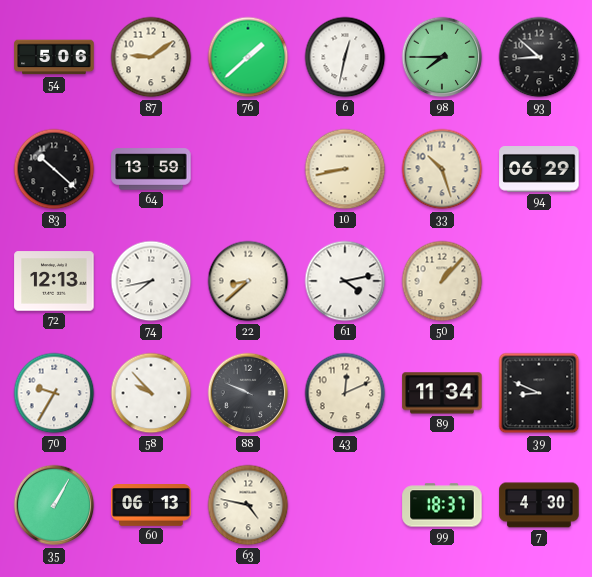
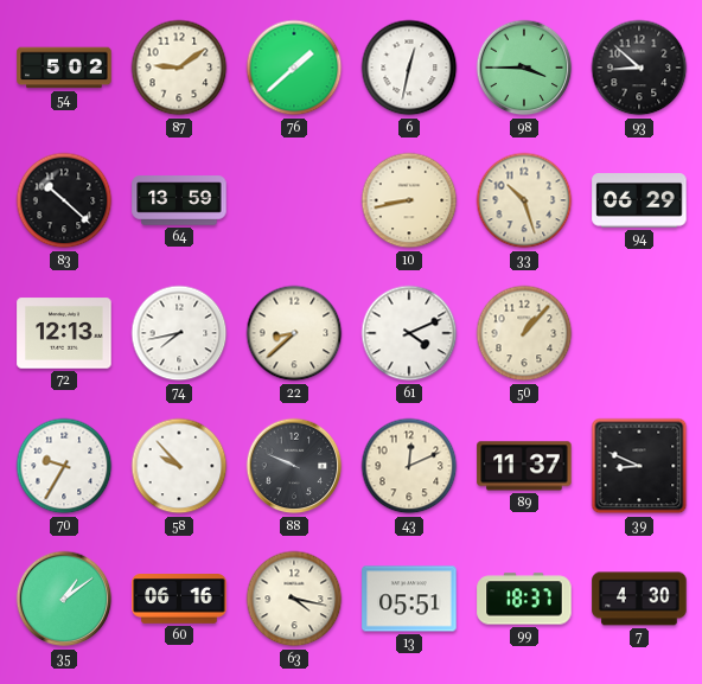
54: 5:06 -> 5:02 (64, 68)
98: 7:45 -> 3:45 (524, 68)
61: 4:13 -> 4:11 (409, 333)
89: 11:34 -> 11:37 (524, 466)
35: 1:05 -> 1:09 (64, 599)
60: 06:13 -> 06:16 (179, 600)
63: 4:47 -> 4:17 (294, 599)
13: none -> 05:51 (409, 599)
